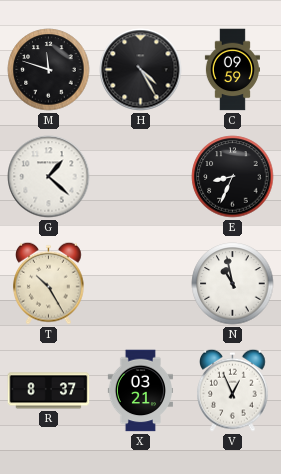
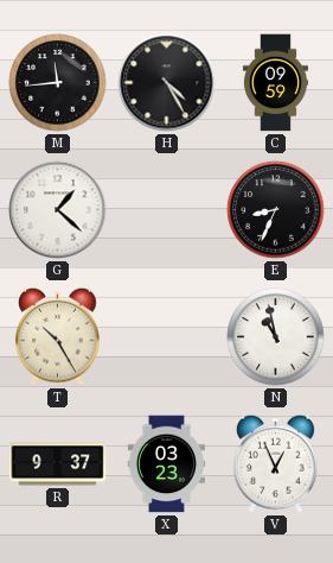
M: 11:48 -> 11:44 (58, 83)
R: 8:37 -> 9:37 (58, 464)
X: 03:21 -> 03:23 (166, 464)
